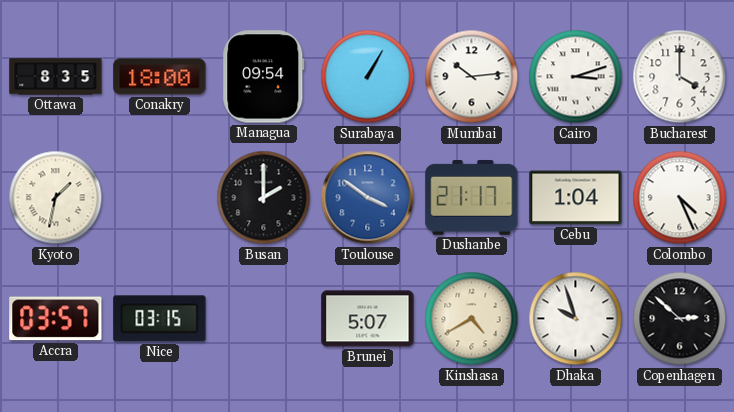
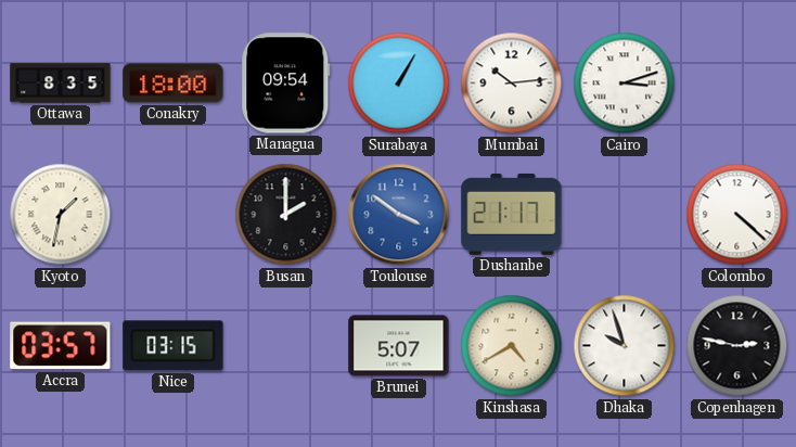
Bucharest: 4:00 -> none (680, 77)
Cebu: 1:04 -> none (576, 198)
Colombo: 4:26 -> 4:22 (737, 215)
Copenhagen: 2:52 -> 2:47 (737, 346)
